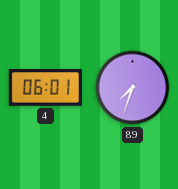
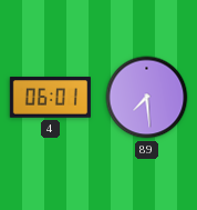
89: 7:33 -> 7:29 (147, 98)
